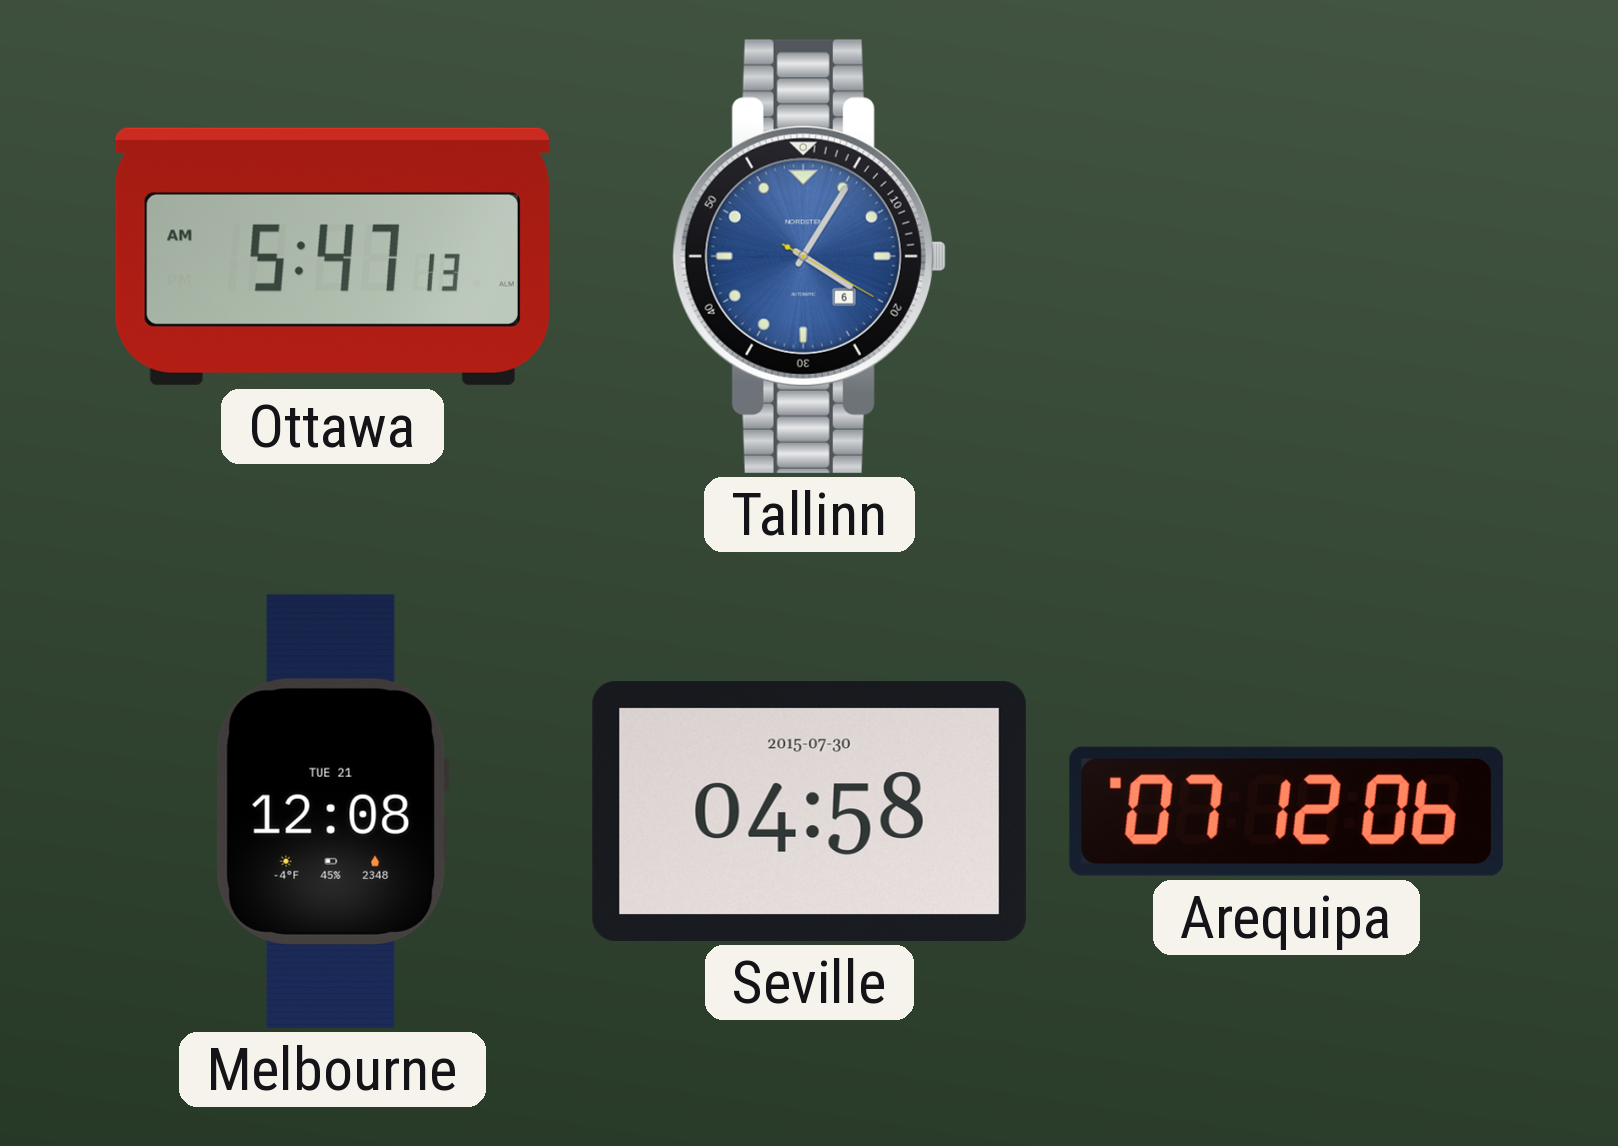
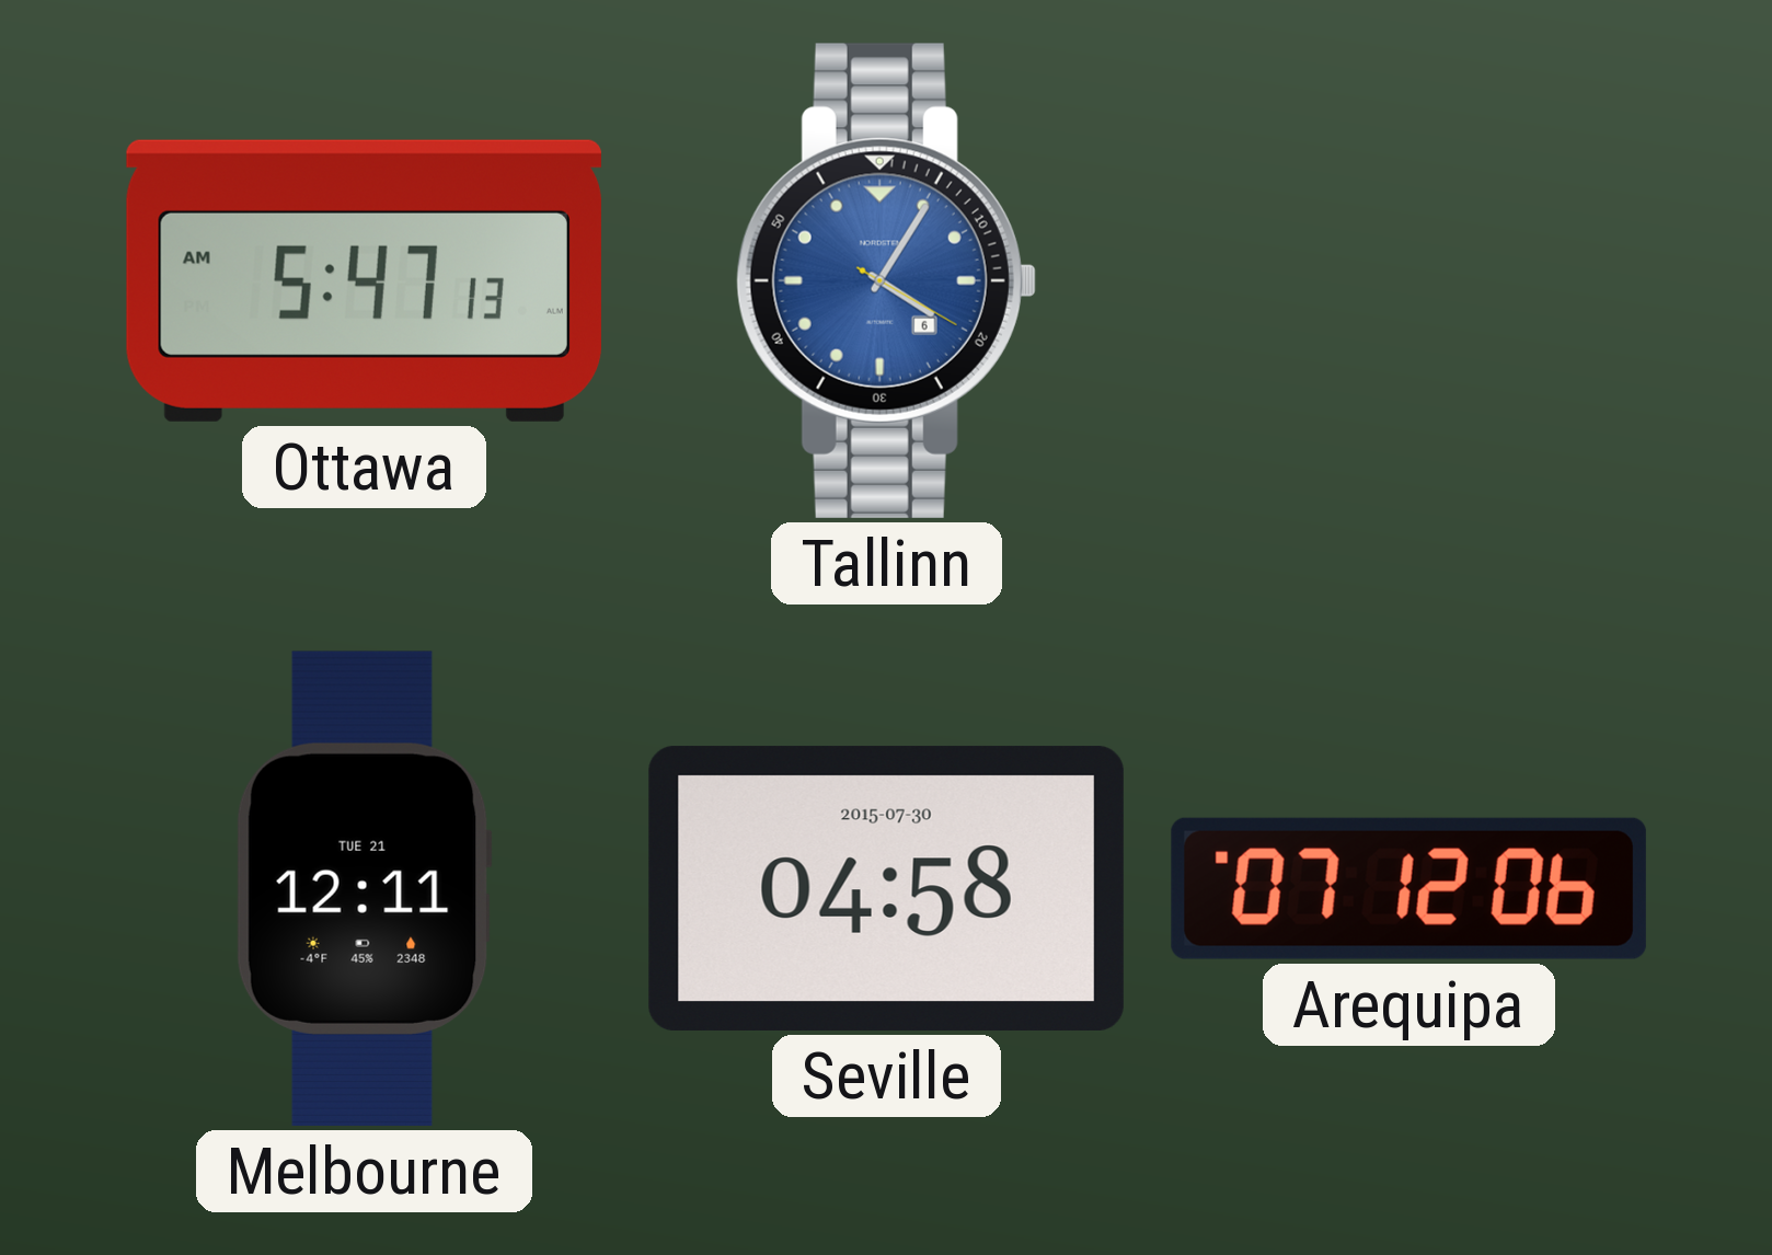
Melbourne: 12:08 -> 12:11 (364, 888)
